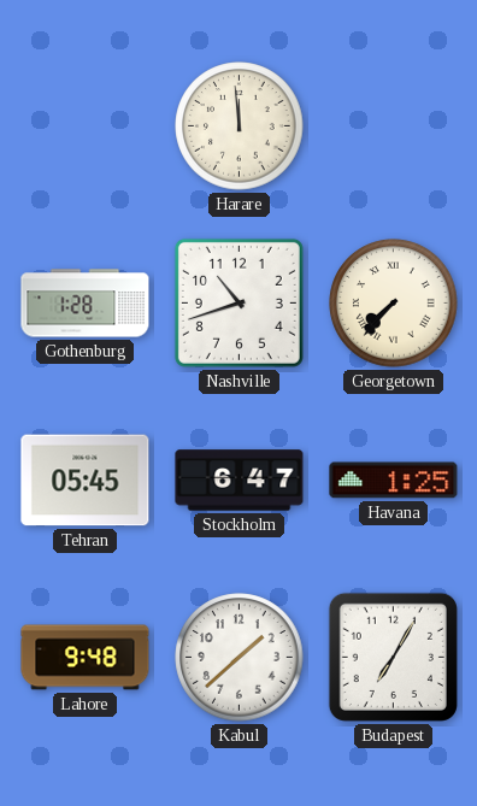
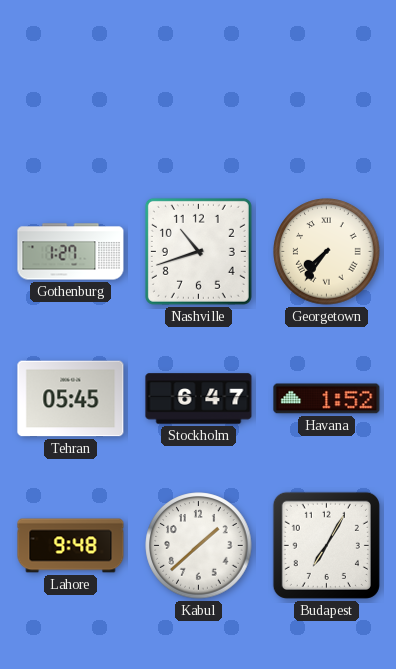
Harare: 11:59 -> none (240, 127)
Gothenburg: 1:28 -> 1:27 (71, 252)
Georgetown: 7:37 -> 7:36 (327, 252)
Havana: 1:25 -> 1:52 (327, 399)
